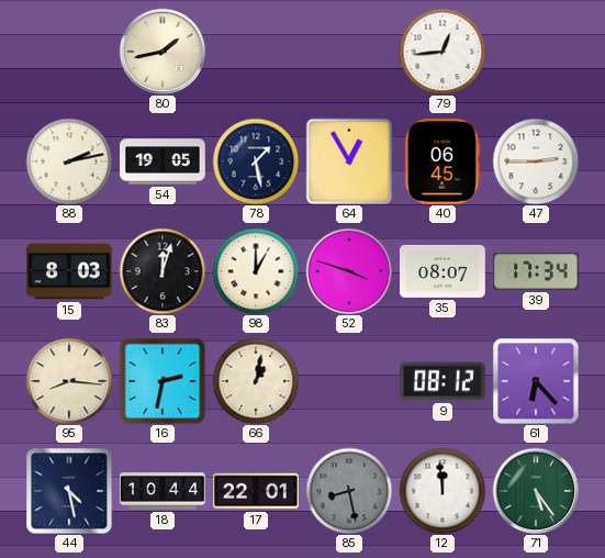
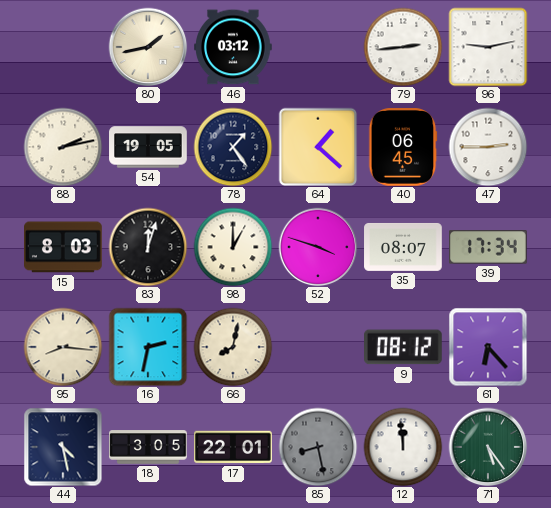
46: none -> 03:12 (233, 47)
79: 12:44 -> 2:44 (403, 47)
96: none -> 9:13 (488, 47)
78: 1:28 -> 1:24 (233, 147)
64: 12:55 -> 1:22 (318, 147)
66: 1:02 -> 8:02 (233, 347)
18: 10:44 -> 3:05 (148, 447)
